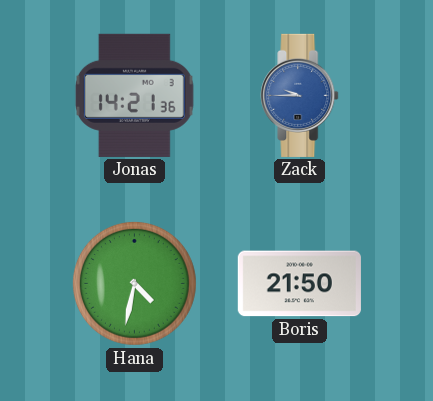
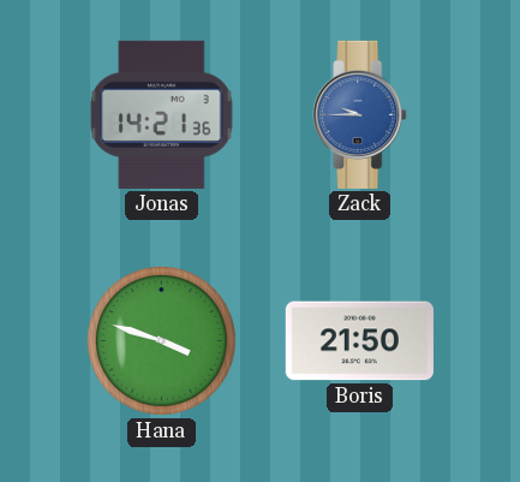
Hana: 4:32 -> 3:48 (161, 340)
